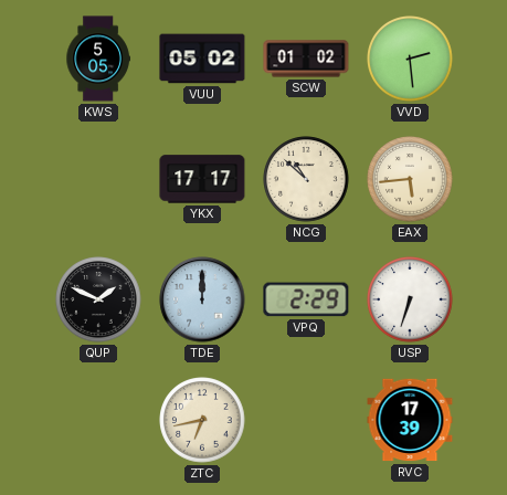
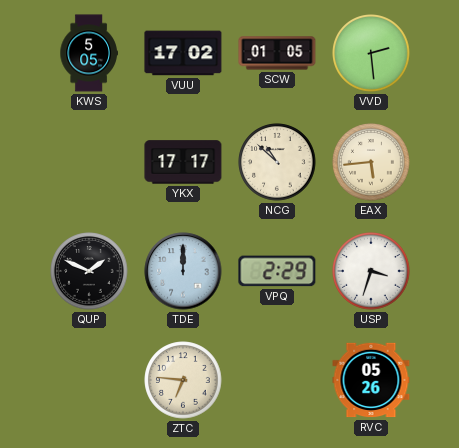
VUU: 05:02 -> 17:02 (183, 53)
SCW: 01:02 -> 01:05 (277, 53)
USP: 6:33 -> 3:33 (371, 271)
ZTC: 6:43 -> 6:46 (183, 380)
RVC: 17:39 -> 05:26 (371, 380)
